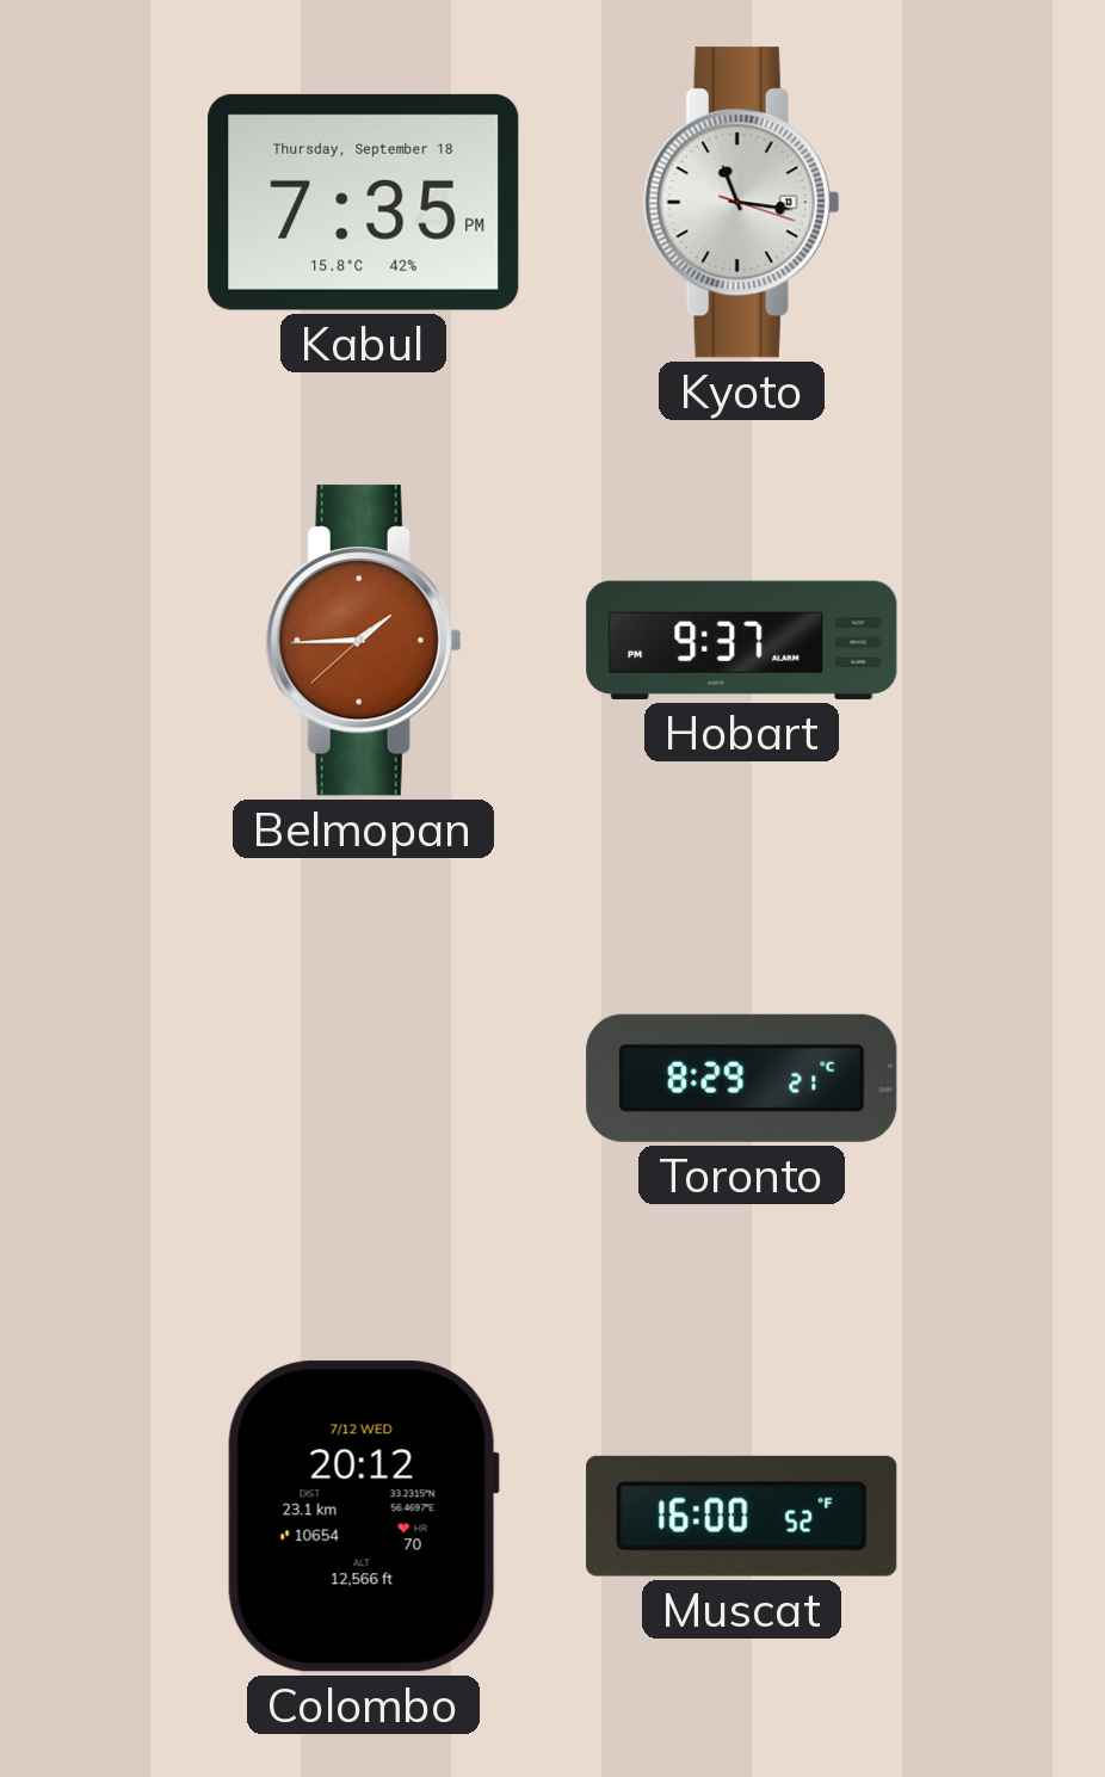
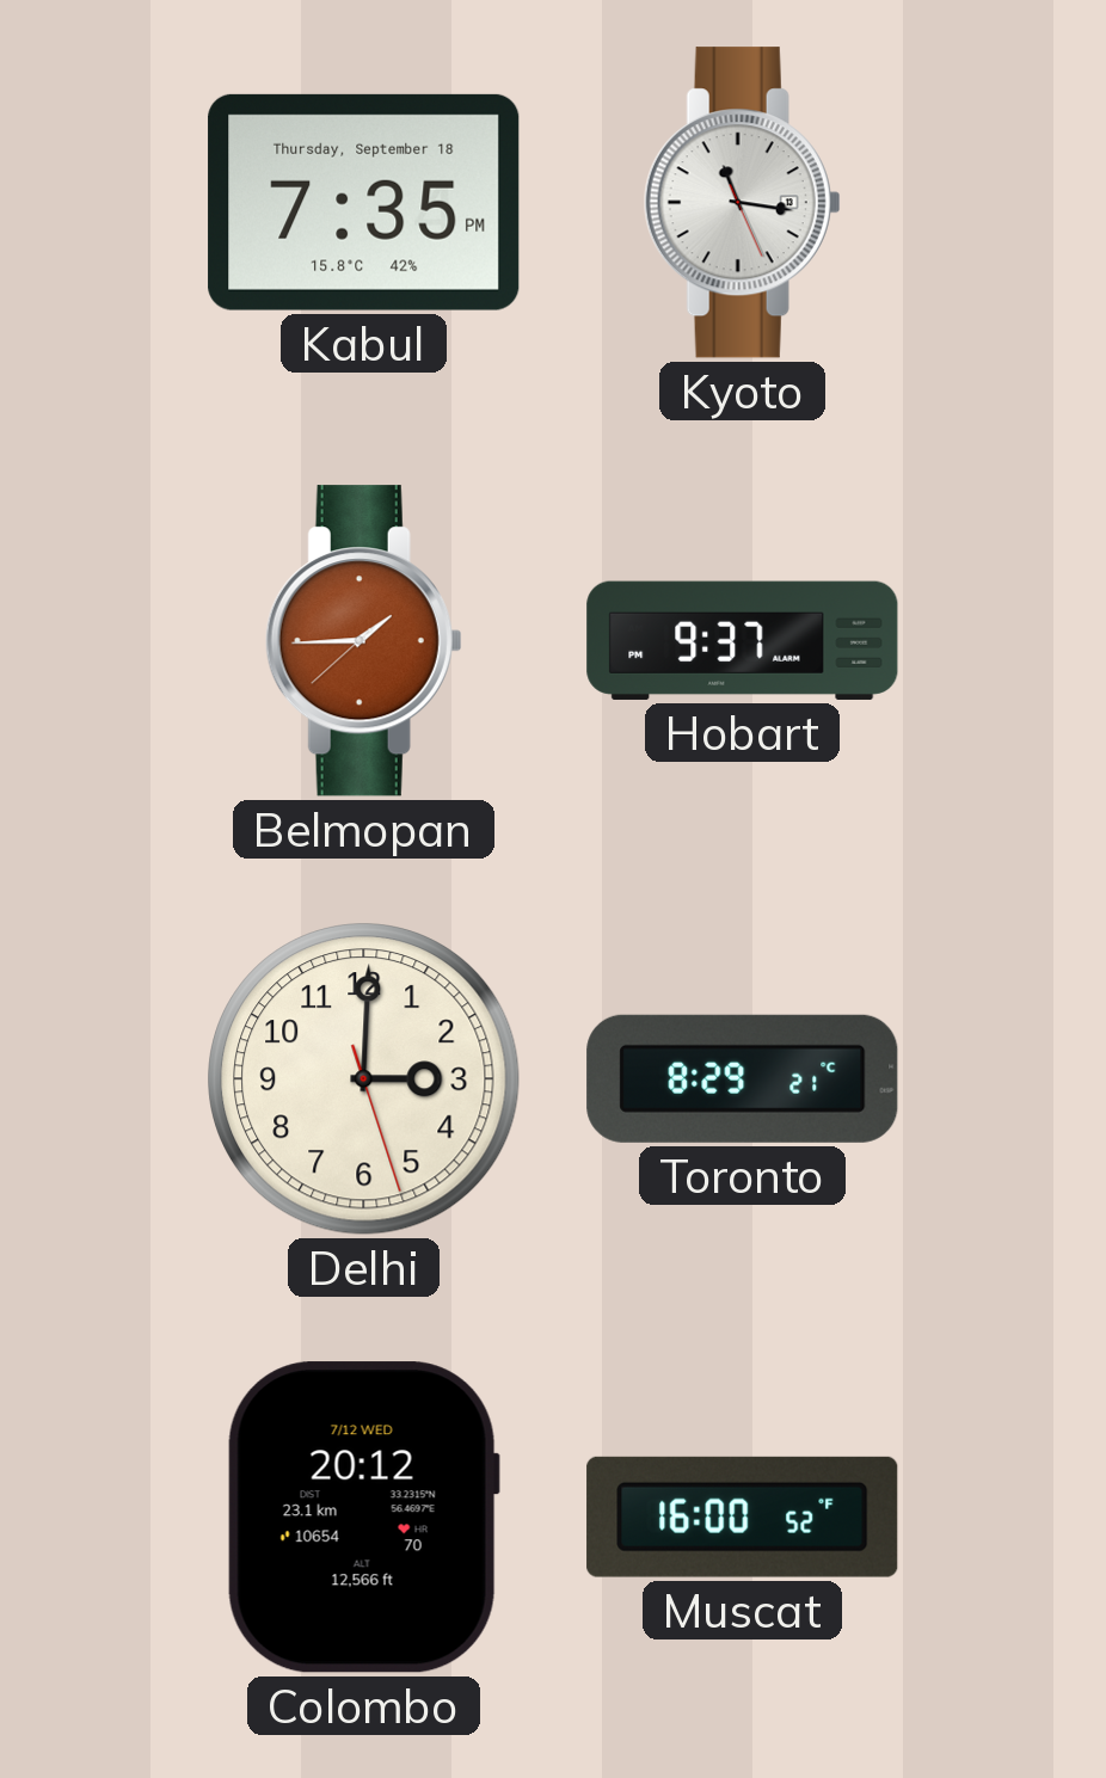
Kyoto: 11:16:18 -> 11:16:26 (742, 203)
Delhi: none -> 3:00 (364, 1079)
